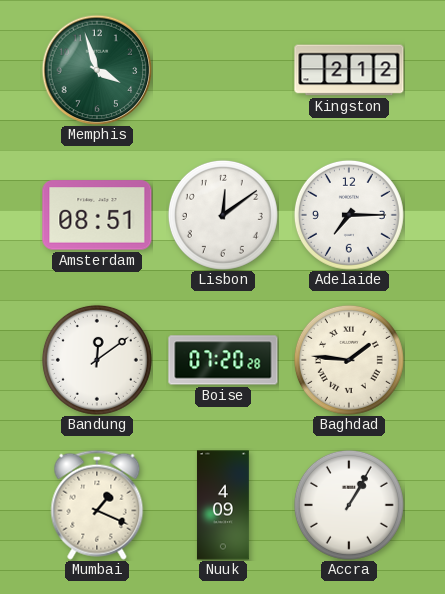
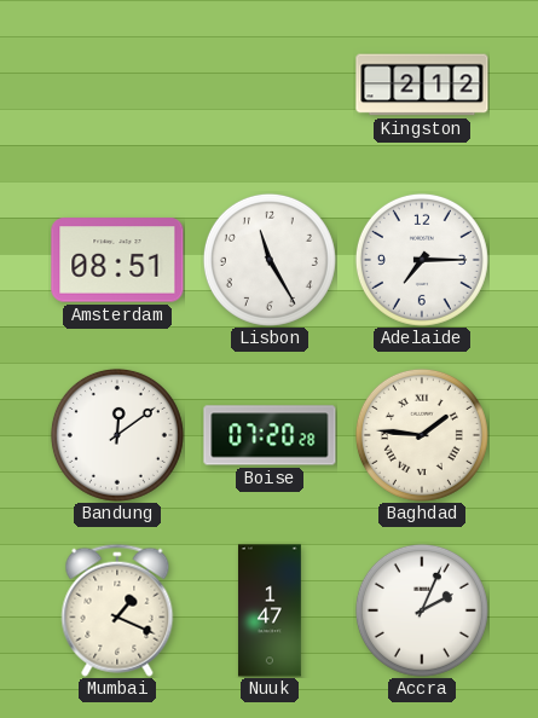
Memphis: 3:57 -> none (97, 70)
Lisbon: 12:09 -> 11:25 (270, 260)
Nuuk: 4:09 -> 1:47 (270, 610)
Accra: 1:05 -> 2:04 (422, 610)
